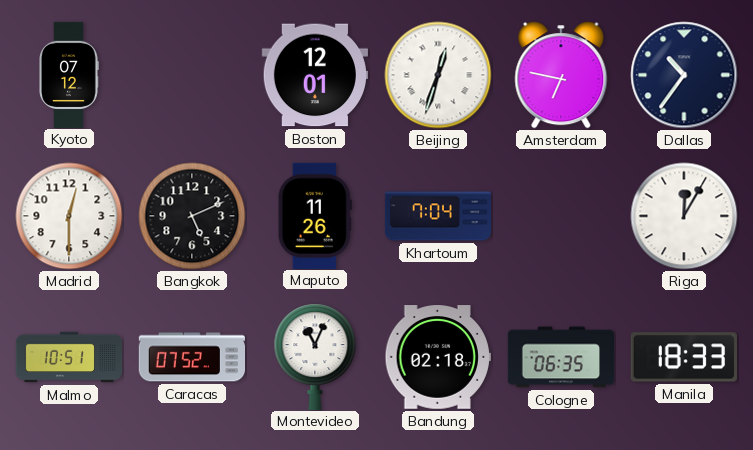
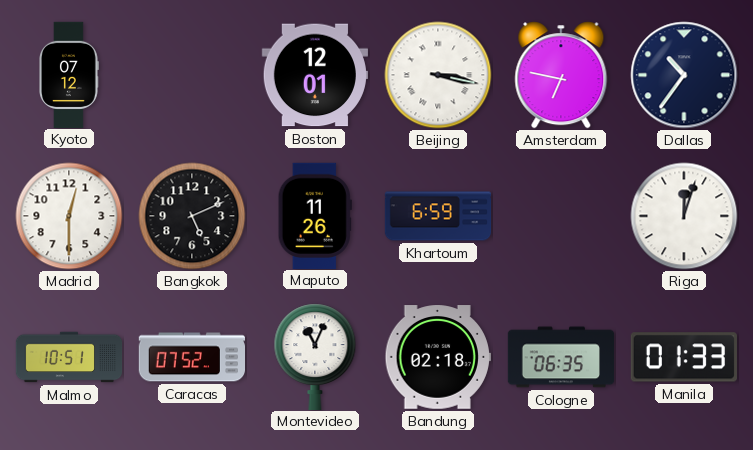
Beijing: 12:33 -> 3:17 (438, 75)
Khartoum: 7:04 -> 6:59 (438, 216)
Riga: 12:05 -> 12:03 (684, 216)
Manila: 18:33 -> 01:33 (684, 357)
